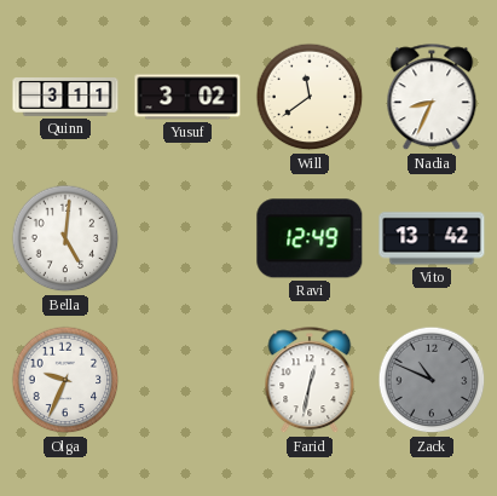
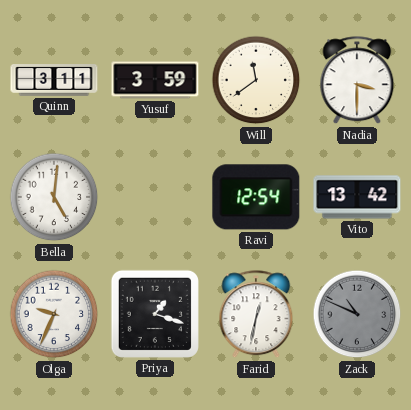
Yusuf: 3:02 -> 3:59 (155, 80)
Nadia: 8:34 -> 3:30 (357, 81)
Ravi: 12:49 -> 12:54 (256, 197)
Priya: none -> 1:18 (155, 314)
